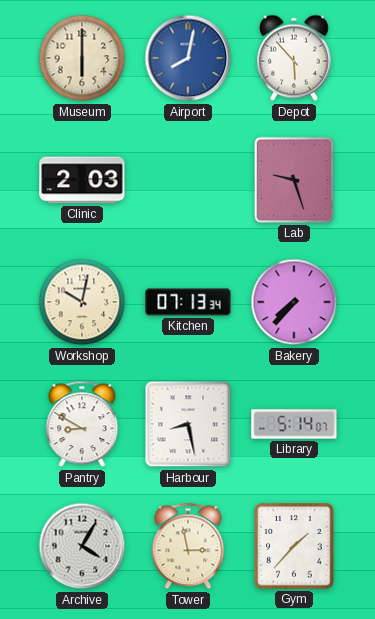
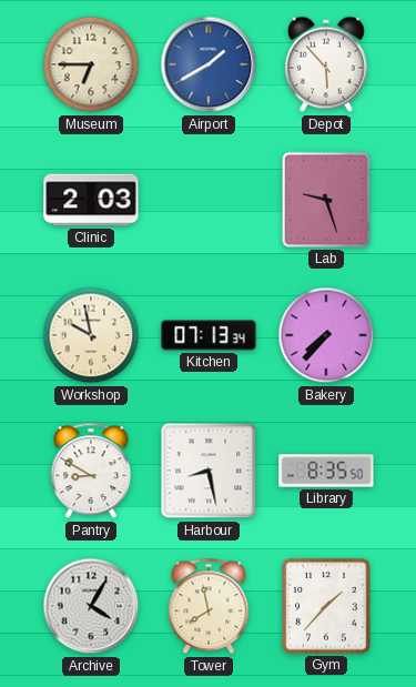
Museum: 6:00 -> 6:45 (91, 64)
Airport: 8:02 -> 1:40 (209, 64)
Workshop: 10:02 -> 9:58 (91, 335)
Library: 5:14 -> 8:35 (326, 471)
Tower: 2:58 -> 7:58 (209, 606)
